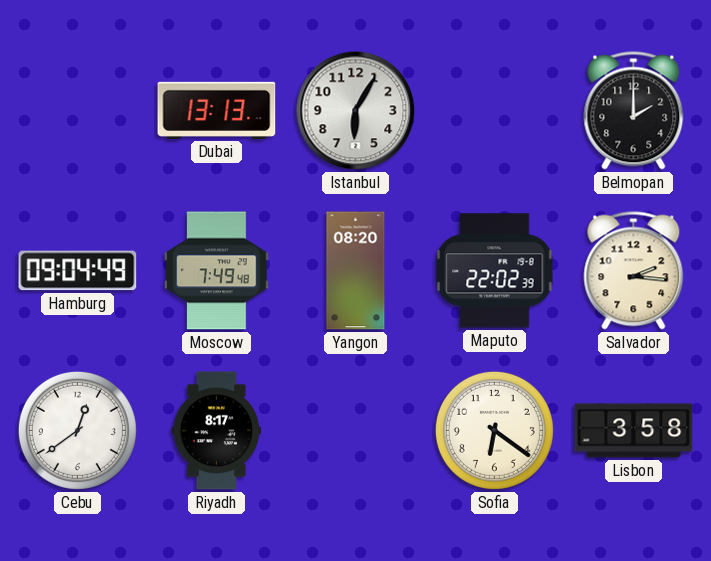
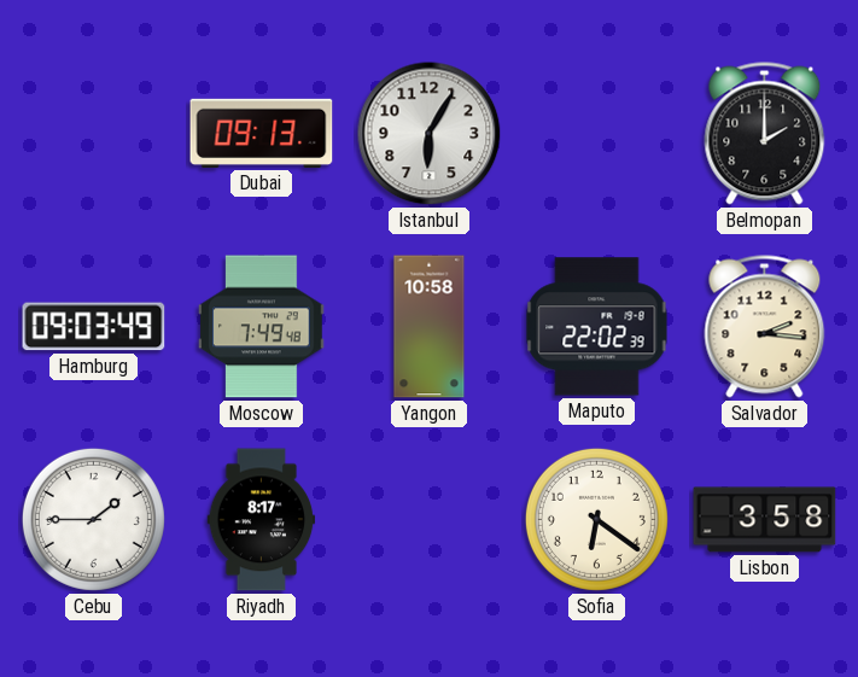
Dubai: 13:13 -> 09:13 (262, 133)
Hamburg: 09:04 -> 09:03 (94, 327)
Yangon: 08:20 -> 10:58 (430, 327)
Cebu: 12:39 -> 1:45 (93, 519)
